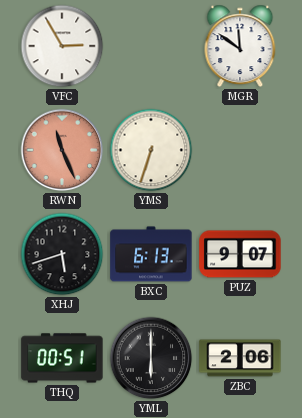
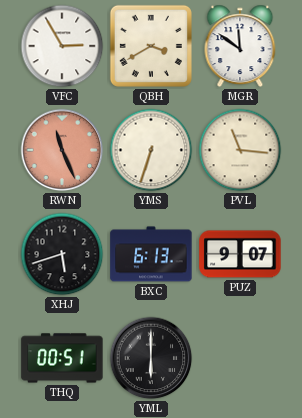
QBH: none -> 3:40 (151, 46)
PVL: none -> 11:16 (240, 150)
ZBC: 2:06 -> none (240, 358)
